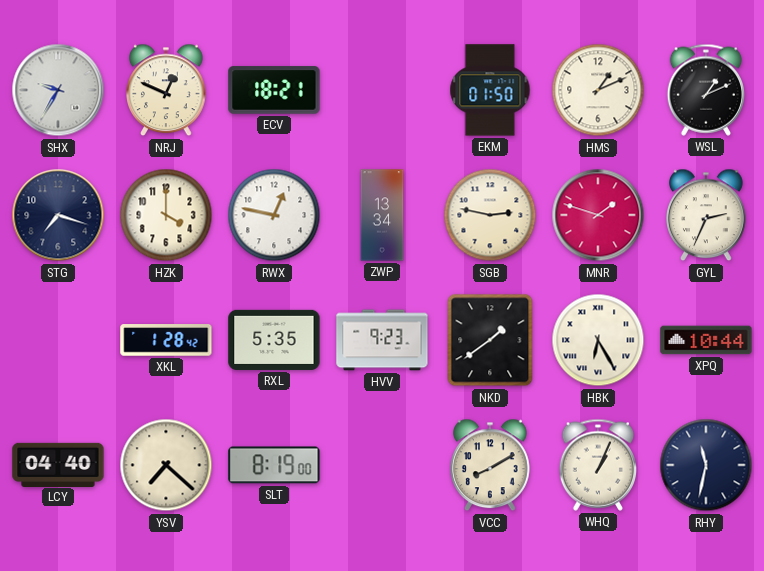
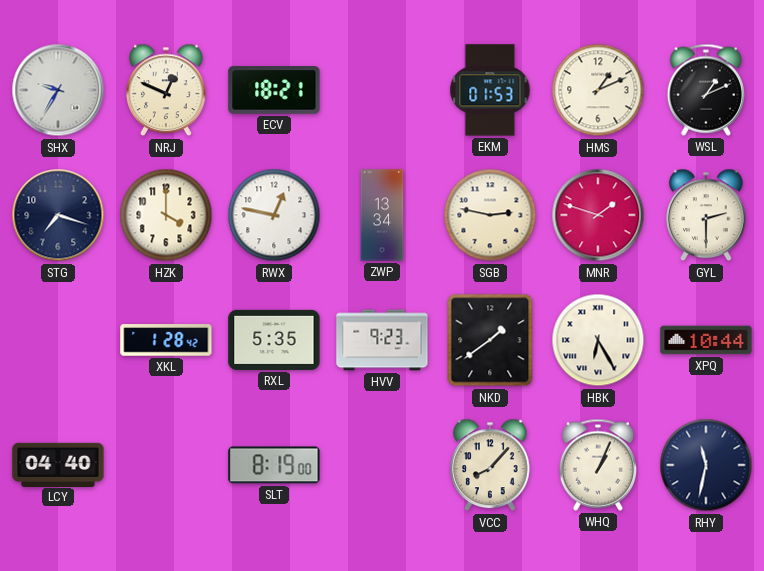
EKM: 01:50 -> 01:53 (490, 90)
GYL: 2:34 -> 2:30 (707, 215)
YSV: 7:22 -> none (166, 465)
VCC: 8:10 -> 8:07 (491, 465)
